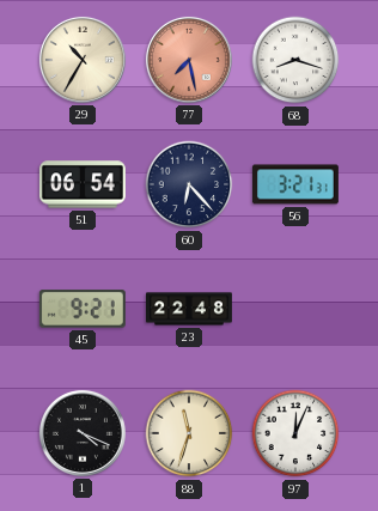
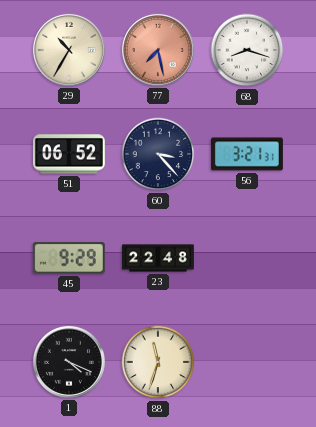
51: 06:54 -> 06:52 (69, 154)
60: 6:23 -> 3:23 (158, 154)
45: 9:21 -> 9:29 (69, 258)
97: 12:04 -> none (295, 433)
